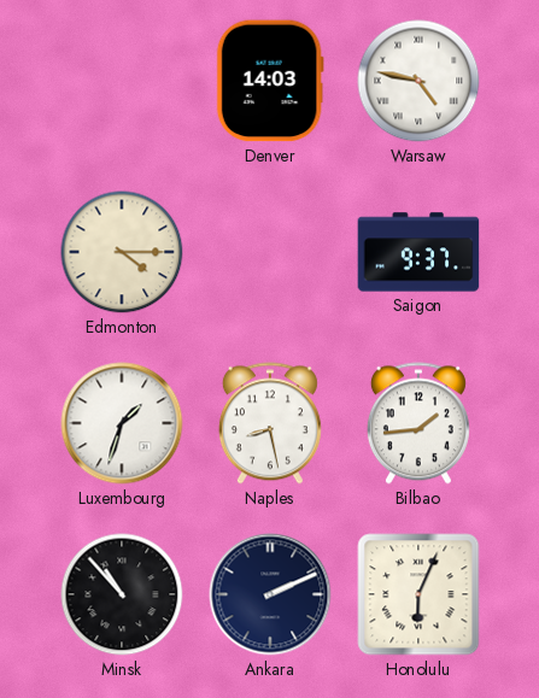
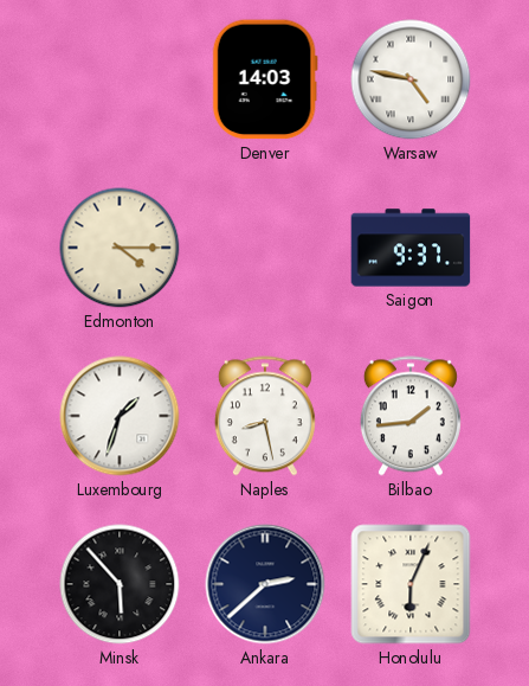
Minsk: 10:53 -> 5:53 (120, 584)
Ankara: 2:11 -> 2:38 (265, 584)
